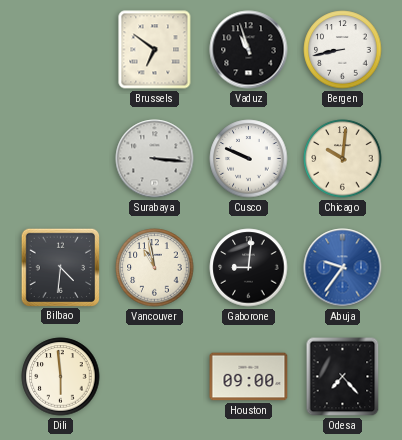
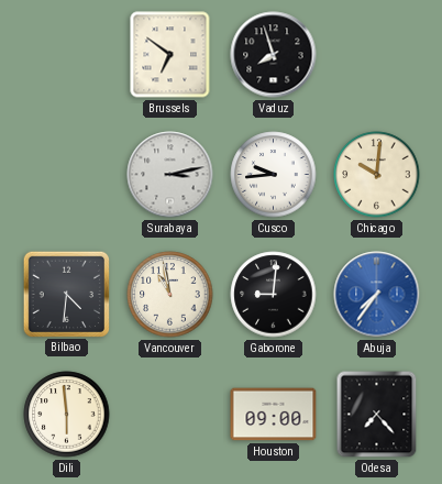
Vaduz: 10:57 -> 7:57 (274, 55)
Bergen: 8:43 -> none (343, 50)
Surabaya: 3:16 -> 3:13 (170, 175)
Cusco: 9:49 -> 9:44 (274, 175)
Abuja: 9:36 -> 7:36 (377, 295)
